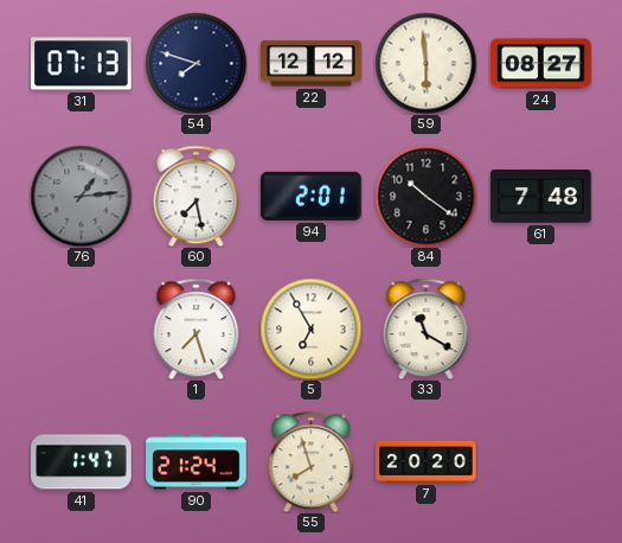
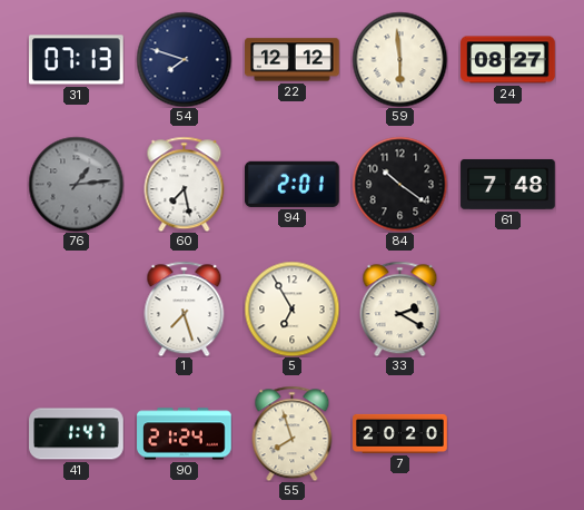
33: 11:20 -> 2:20 (400, 308)
